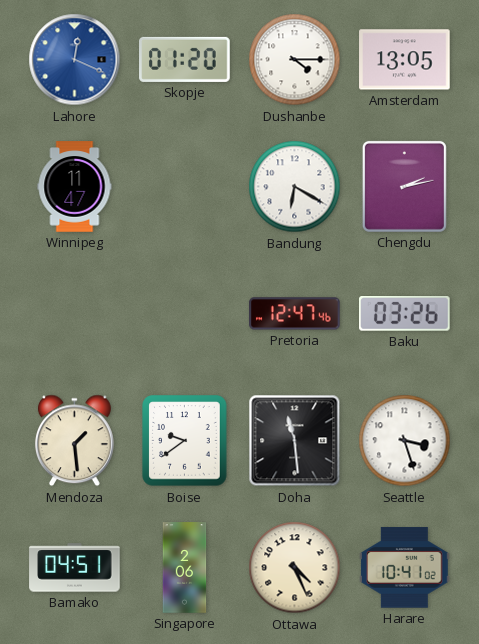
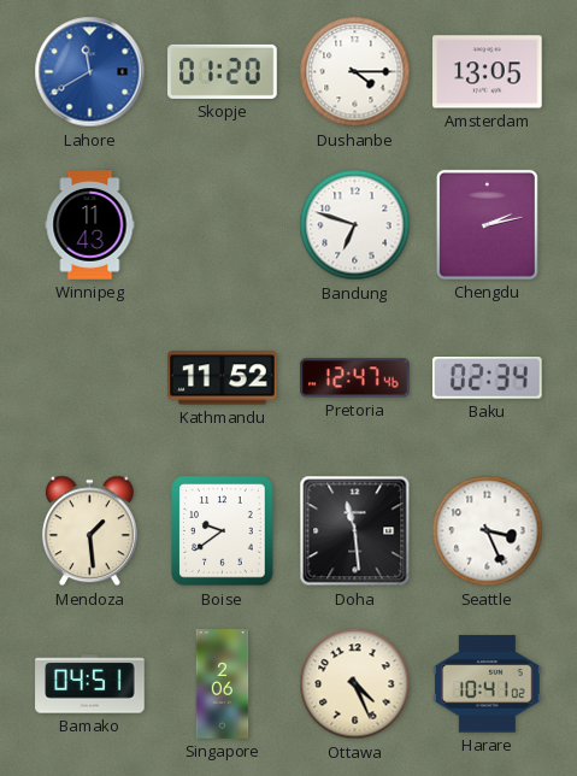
Lahore: 12:19 -> 11:40 (90, 72)
Winnipeg: 11:47 -> 11:43 (90, 225)
Bandung: 6:20 -> 6:48 (355, 225)
Kathmandu: none -> 11:52 (223, 378)
Baku: 03:26 -> 02:34 (488, 378)
Seattle: 3:27 -> 3:26 (488, 531)
